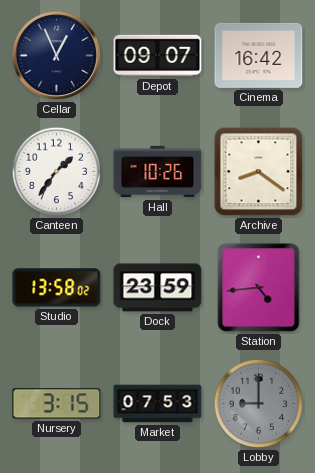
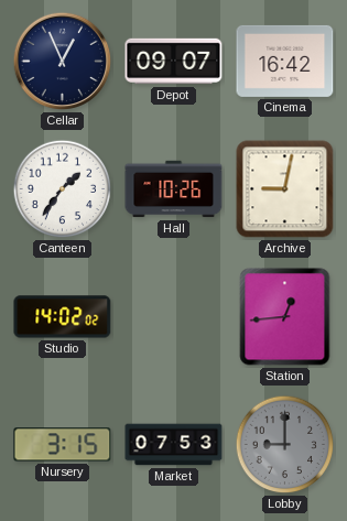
Archive: 8:21 -> 9:02 (285, 189)
Studio: 13:58 -> 14:02 (63, 317)
Dock: 23:59 -> none (158, 288)
Station: 4:44 -> 12:44 (285, 317)
